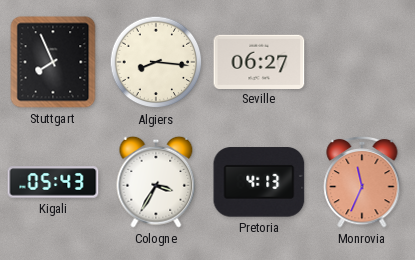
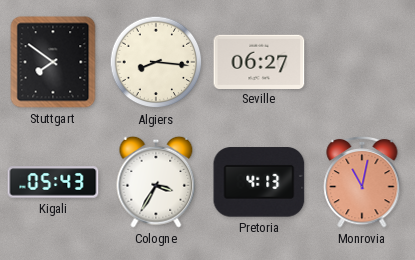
Stuttgart: 7:56 -> 7:51 (53, 62)
Monrovia: 11:34 -> 11:02 (362, 182)
